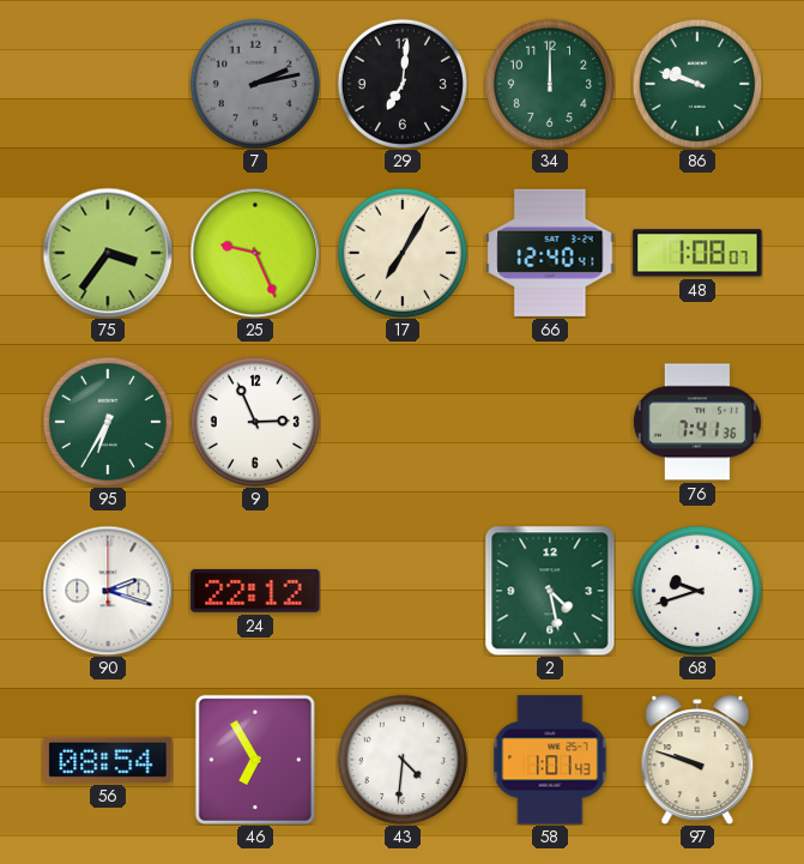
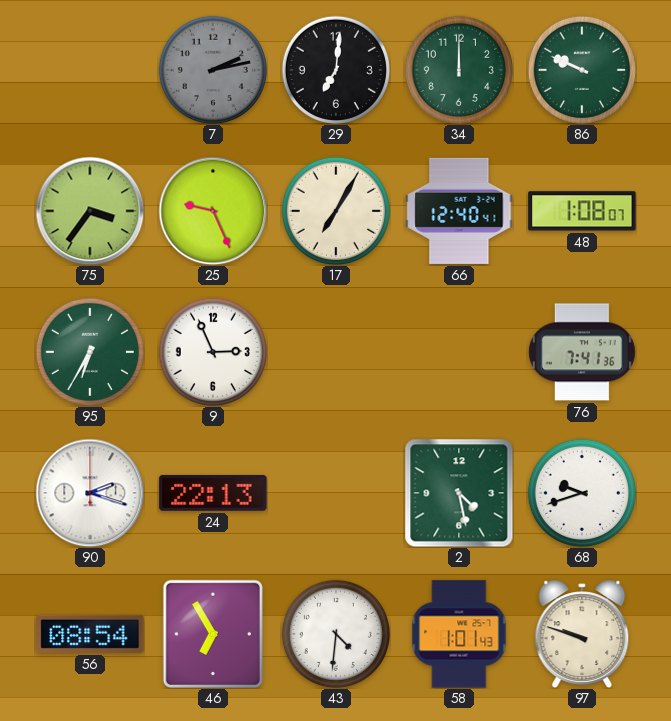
86: 9:48 -> 9:49 (582, 70)
24: 22:12 -> 22:13 (213, 493)
